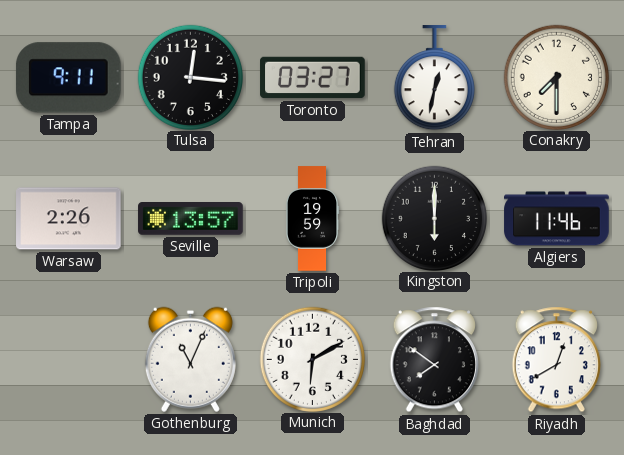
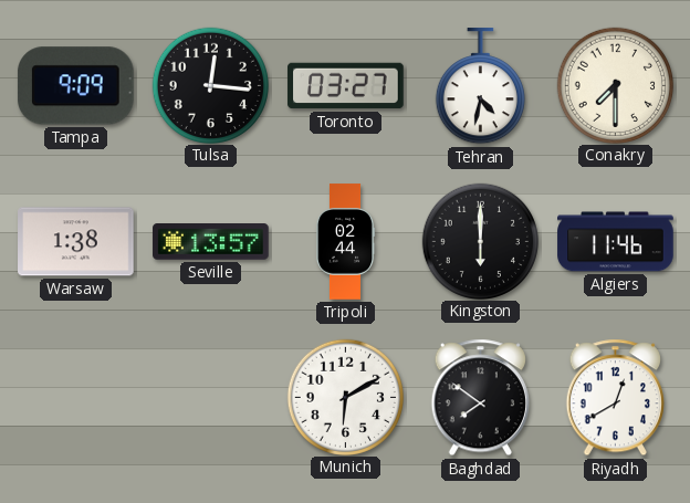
Tampa: 9:11 -> 9:09 (75, 86)
Tehran: 12:32 -> 4:32 (480, 86)
Warsaw: 2:26 -> 1:38 (76, 242)
Tripoli: 19:59 -> 02:44 (345, 242)
Gothenburg: 11:04 -> none (190, 359)
